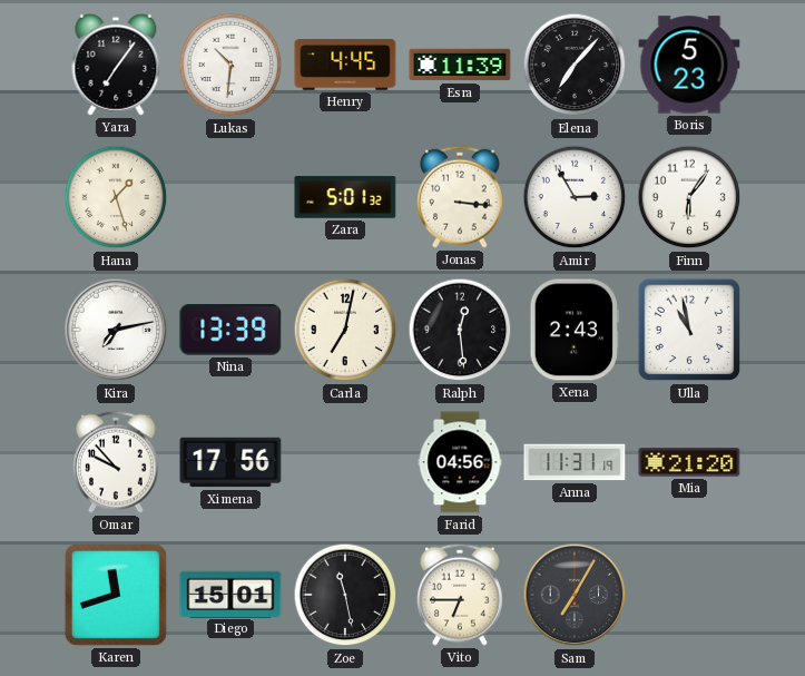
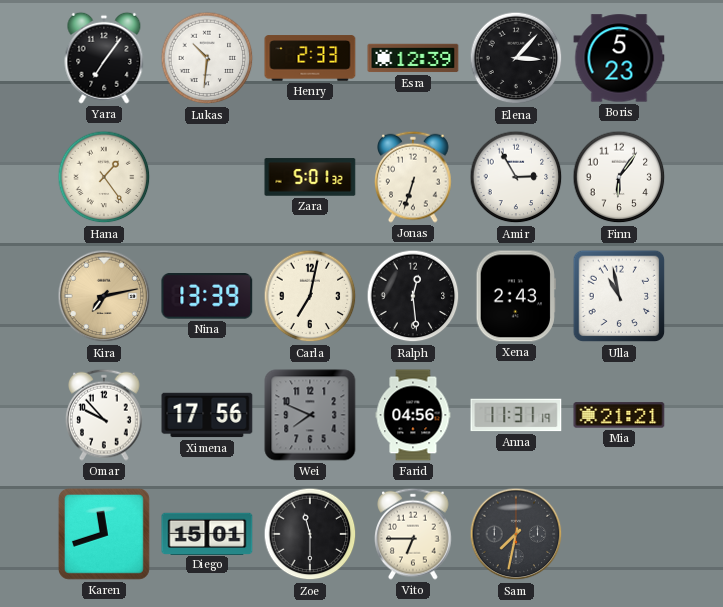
Henry: 4:45 -> 2:33 (310, 58)
Esra: 11:39 -> 12:39 (413, 58)
Elena: 7:07 -> 3:07 (516, 58)
Hana: 1:27 -> 1:24 (104, 177)
Jonas: 3:16 -> 6:33 (414, 177)
Kira dial: white -> champagne (104, 296)
Wei: none -> 7:49 (310, 415)
Mia: 21:20 -> 21:21 (619, 415)
Zoe: 11:28 -> 11:30 (310, 534)
Sam: 7:05 -> 7:32 (516, 534)
